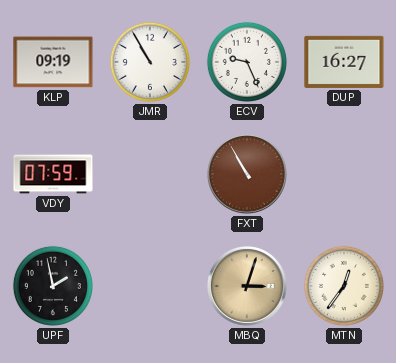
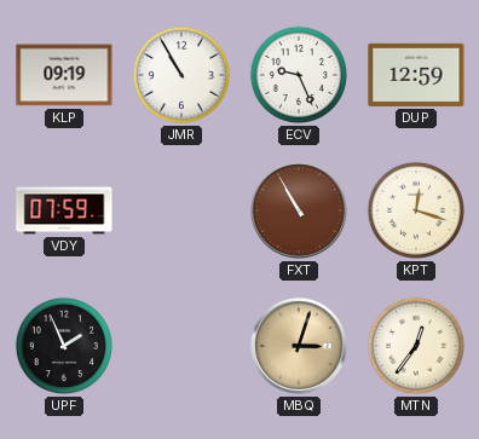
DUP: 16:27 -> 12:59 (416, 75)
KPT: none -> 12:18 (416, 210)
UPF: 1:58 -> 1:56 (64, 346)
